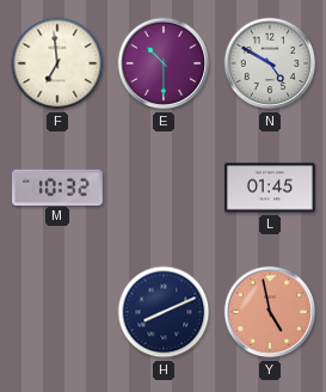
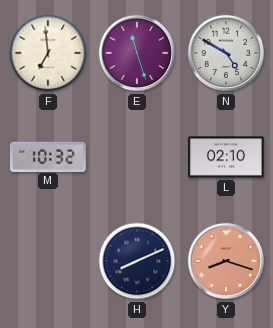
E: 10:30 -> 11:27 (137, 53)
L: 01:45 -> 02:10 (227, 157)
Y: 4:58 -> 8:18 (226, 261)
